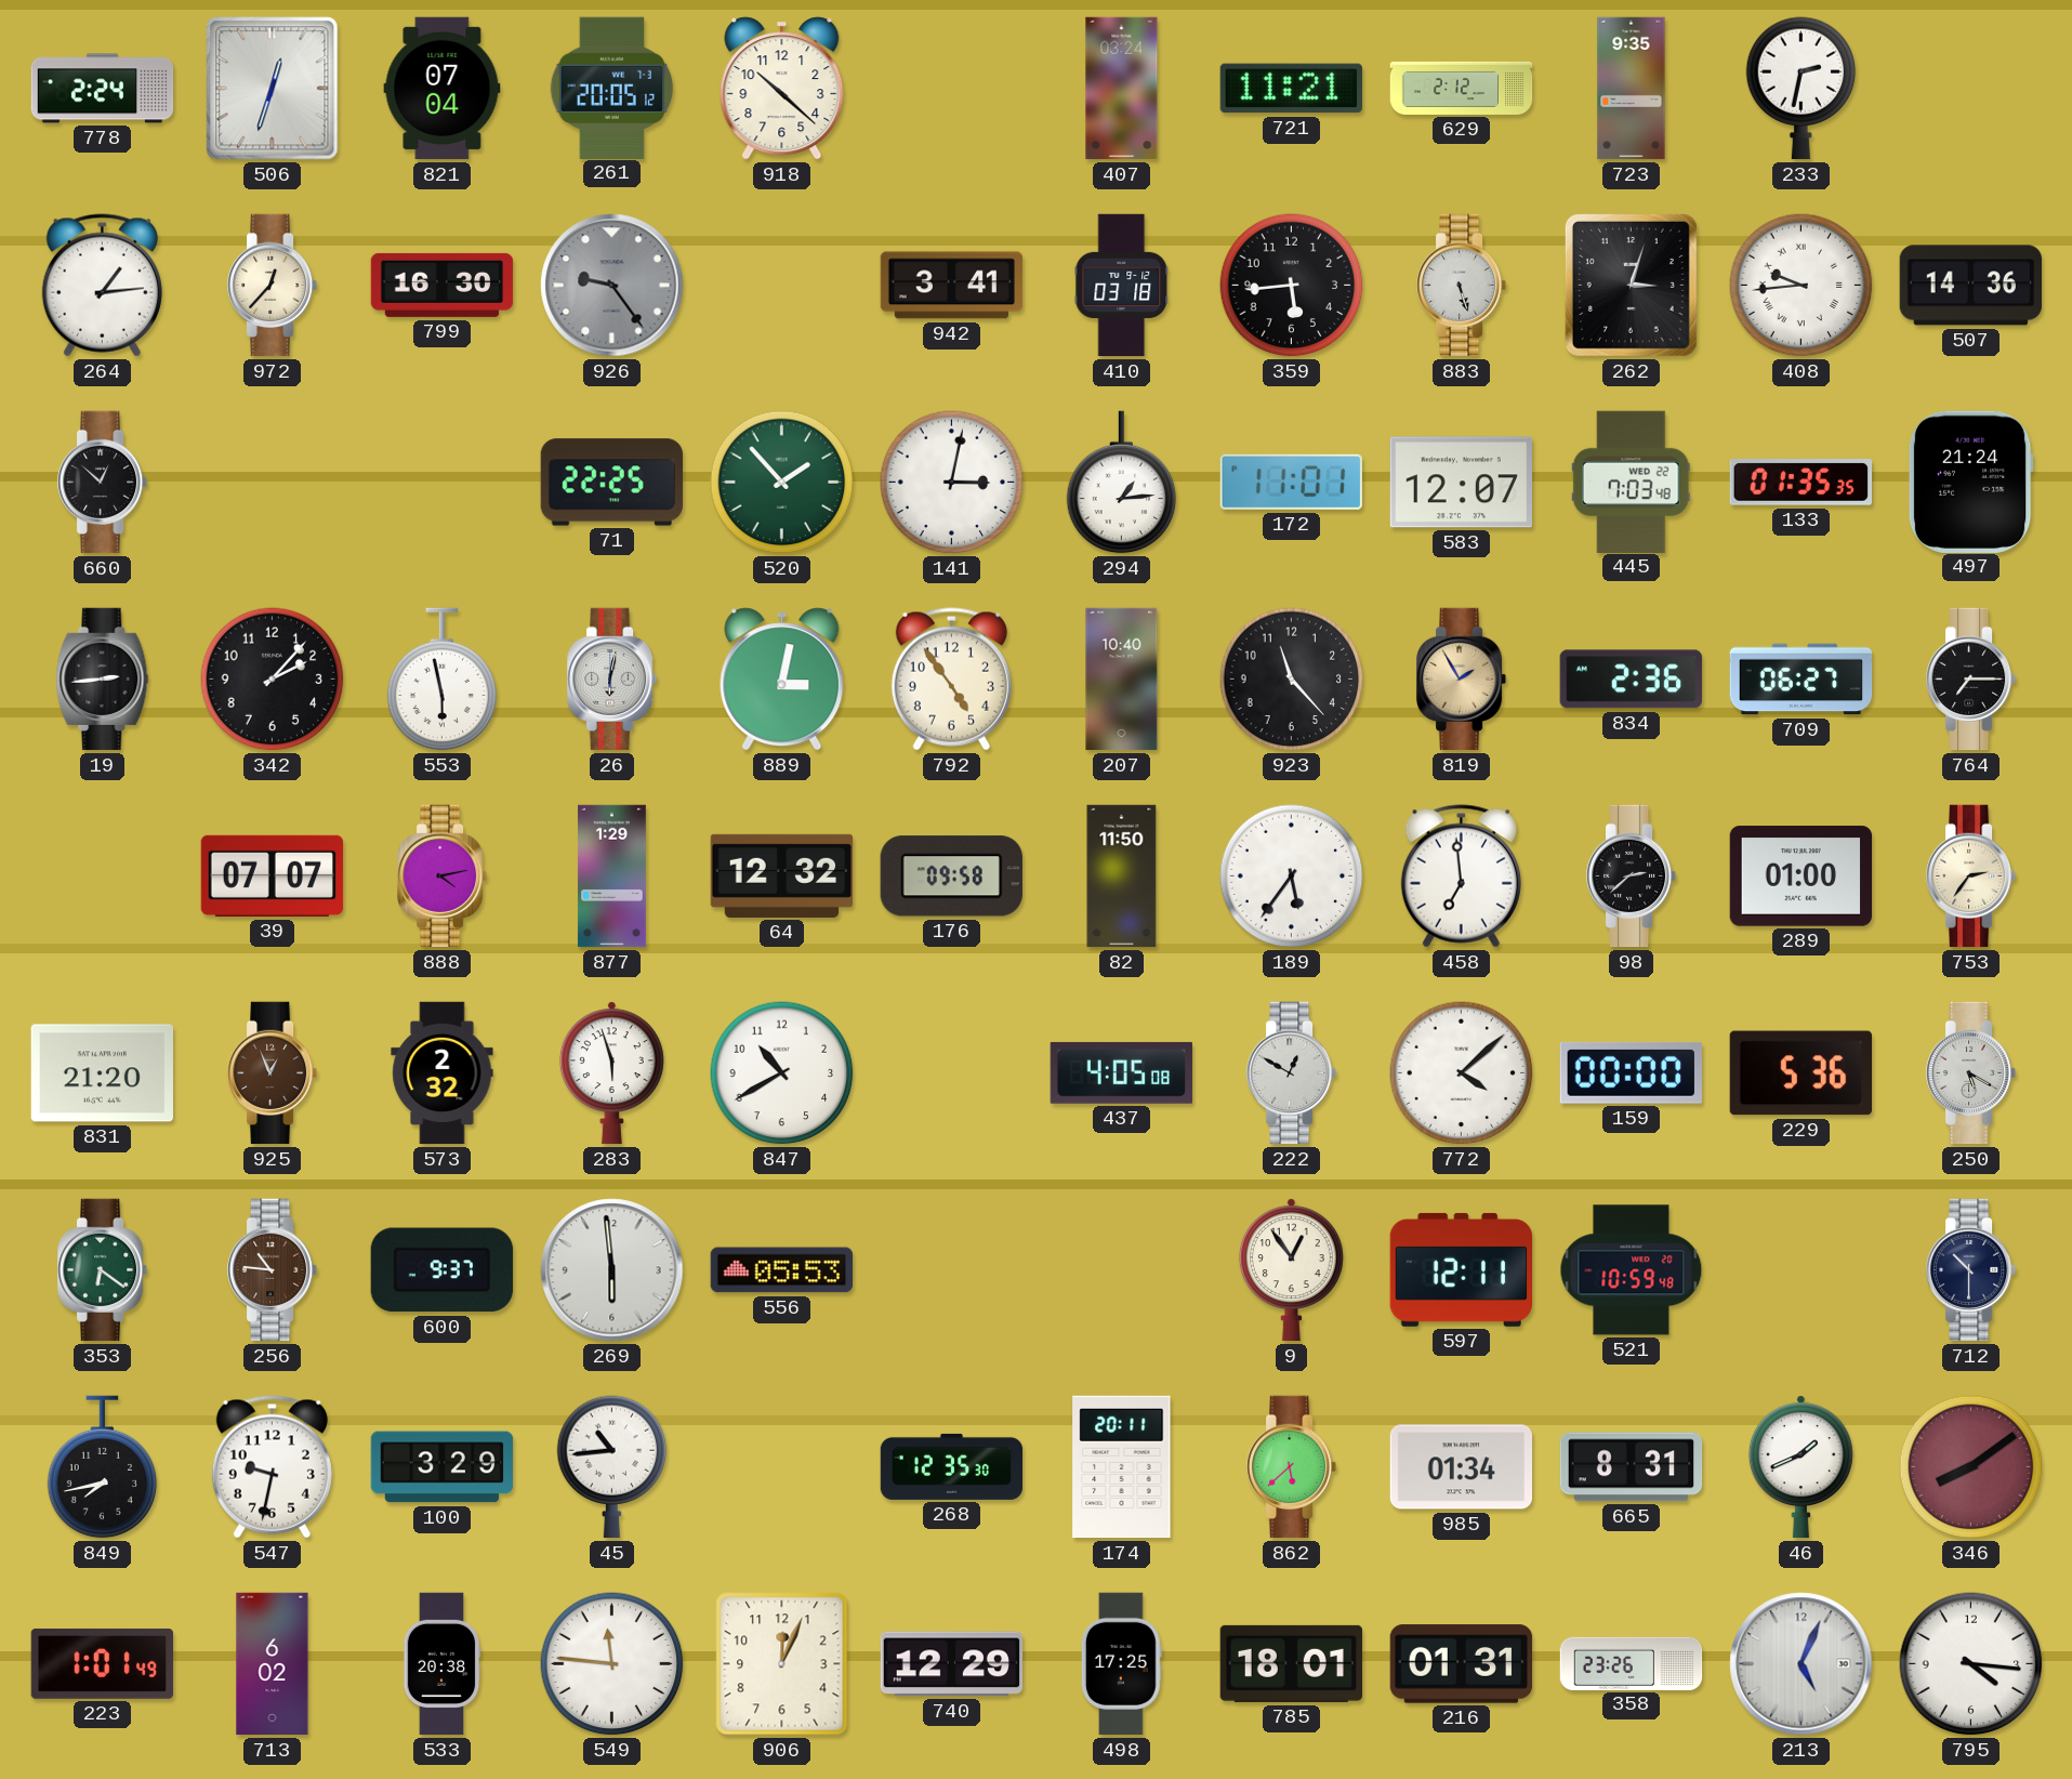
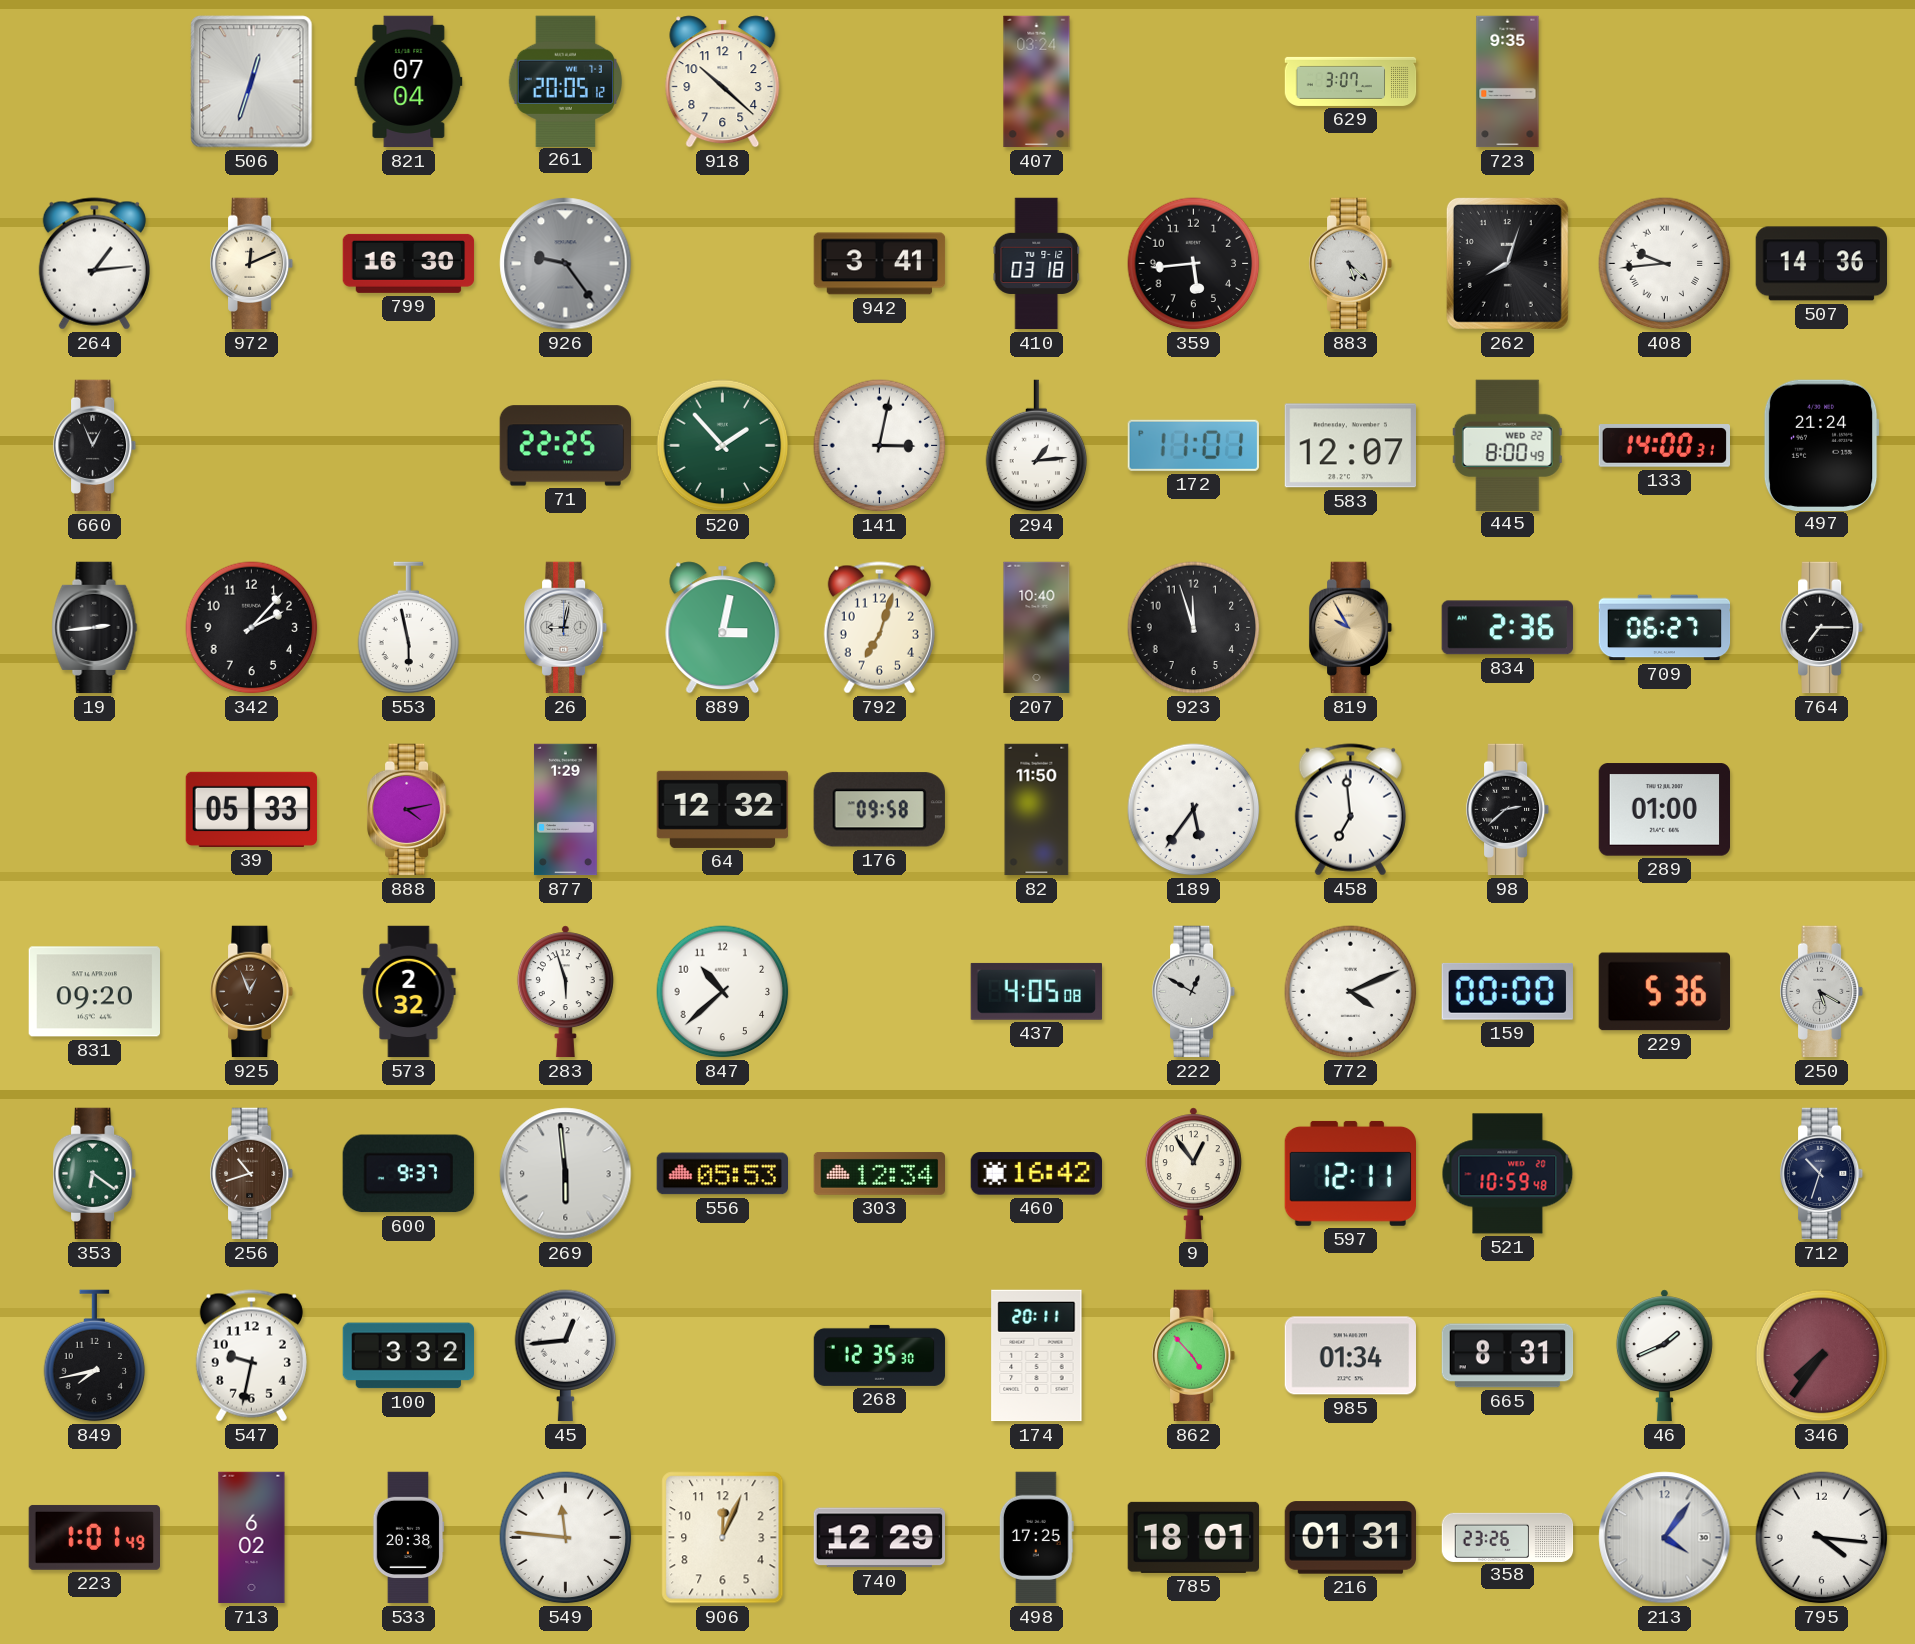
778: 2:24 -> none (103, 89)
721: 11:21 -> none (1291, 89)
629: 2:12 -> 3:07 (1351, 81)
233: 2:32 -> none (1802, 89)
972: 12:37 -> 12:11 (252, 264)
883: 5:27 -> 5:22 (1351, 264)
262: 3:03 -> 8:03 (1507, 263)
660: 12:52 -> 12:56 (95, 446)
445: 7:03 -> 8:00 (1507, 445)
133: 01:35 -> 14:00 (1665, 446)
26: 6:02 -> 9:02 (566, 628)
792: 4:54 -> 7:03 (879, 628)
923: 11:23 -> 11:57 (1194, 628)
819: 1:55 -> 9:55 (1351, 628)
39: 07:07 -> 05:33 (252, 809)
753: 2:36 -> none (1971, 877)
831: 21:20 -> 09:20 (94, 992)
847: 10:40 -> 10:38 (723, 992)
772: 4:08 -> 4:11 (1351, 992)
256: 10:46 -> 10:42 (252, 1174)
303: none -> 12:34 (880, 1174)
460: none -> 16:42 (1036, 1174)
712: 10:30 -> 10:33 (1822, 1174)
100: 3:29 -> 3:32 (409, 1356)
45: 10:44 -> 12:44 (566, 1356)
862: 5:38 -> 4:53 (1194, 1356)
346: 8:09 -> 7:36 (1822, 1356)
213: 5:04 -> 4:06 (1665, 1538)
